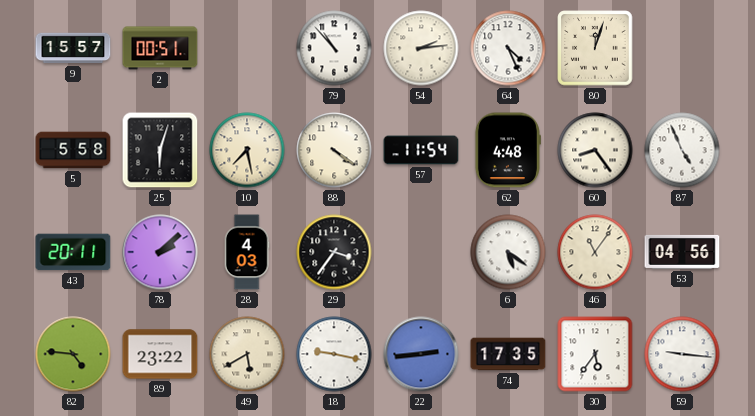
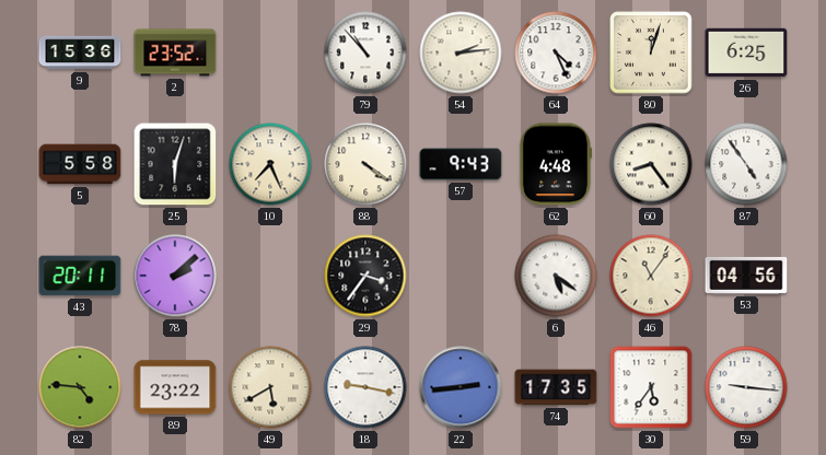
9: 15:57 -> 15:36 (80, 52)
2: 00:51 -> 23:52 (175, 52)
26: none -> 6:25 (746, 52)
10: 7:28 -> 7:26 (270, 164)
57: 11:54 -> 9:43 (461, 164)
87: 4:56 -> 4:54 (746, 164)
28: 4:03 -> none (247, 252)
